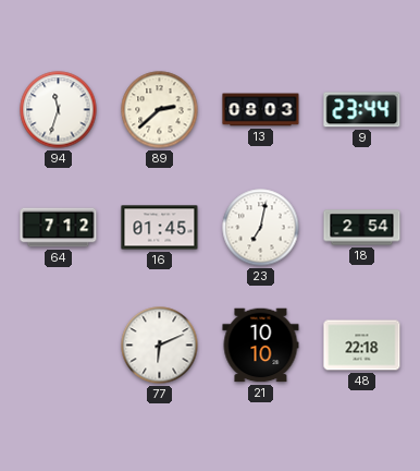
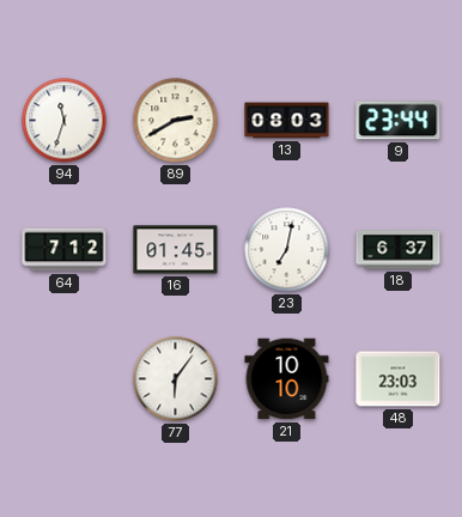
89: 2:38 -> 2:40 (176, 121)
18: 2:54 -> 6:37 (399, 250)
77: 6:11 -> 6:06 (176, 379)
48: 22:18 -> 23:03 (399, 379)
